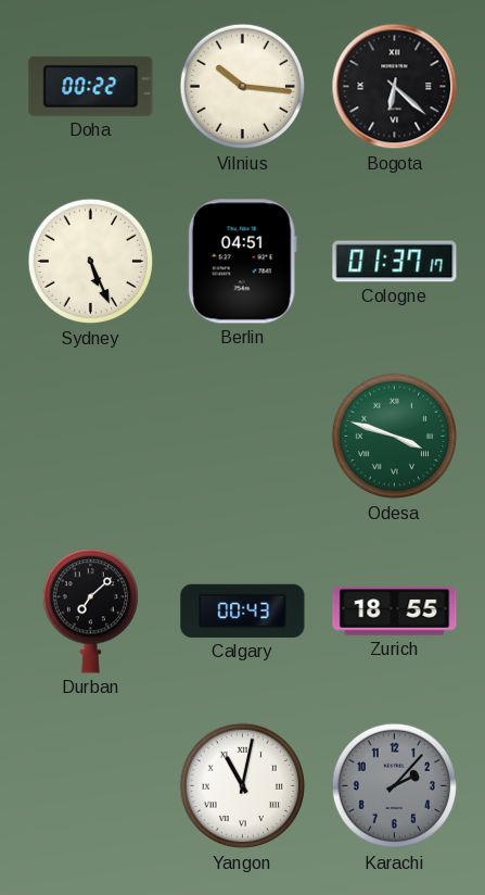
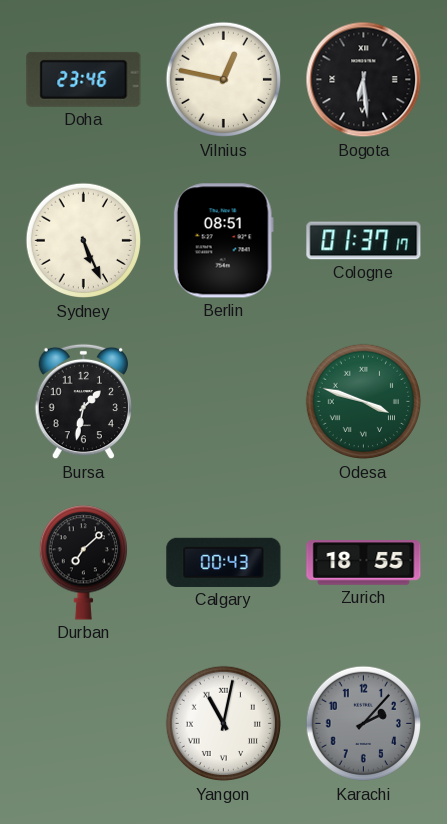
Doha: 00:22 -> 23:46 (84, 79)
Vilnius: 10:16 -> 12:47 (224, 80)
Bogota: 6:22 -> 6:29 (364, 80)
Berlin: 04:51 -> 08:51 (223, 241)
Bursa: none -> 1:32 (83, 402)
